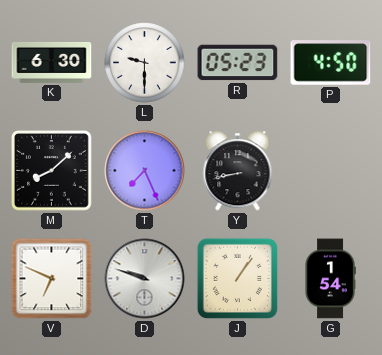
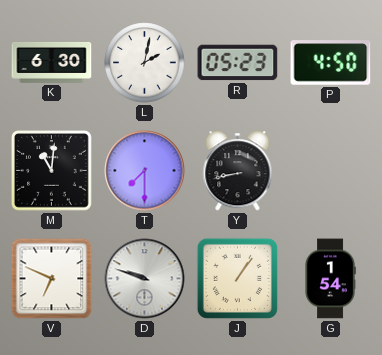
L: 9:30 -> 2:02 (145, 63)
M: 8:08 -> 11:01 (52, 171)
T: 7:26 -> 7:30 (145, 171)
